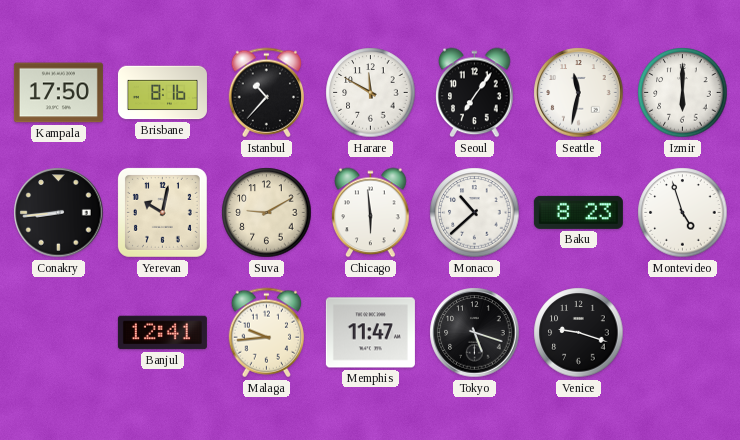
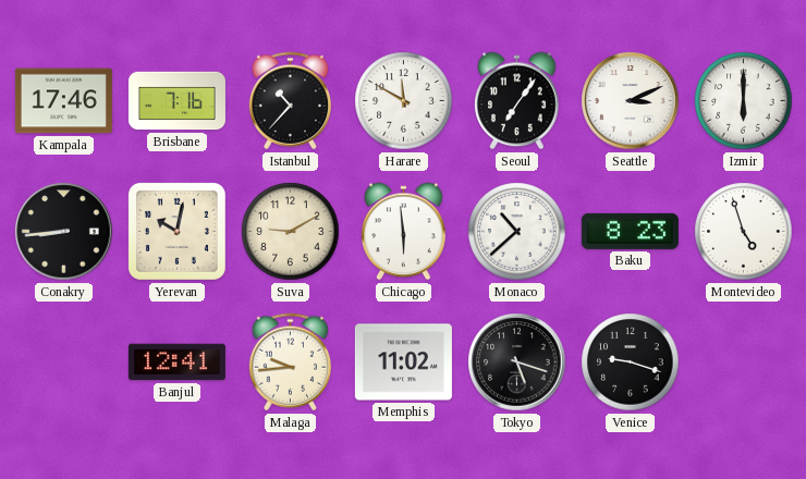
Kampala: 17:50 -> 17:46 (63, 101)
Brisbane: 8:16 -> 7:16 (176, 101)
Seattle: 11:32 -> 3:11 (631, 101)
Memphis: 11:47 -> 11:02 (403, 363)
